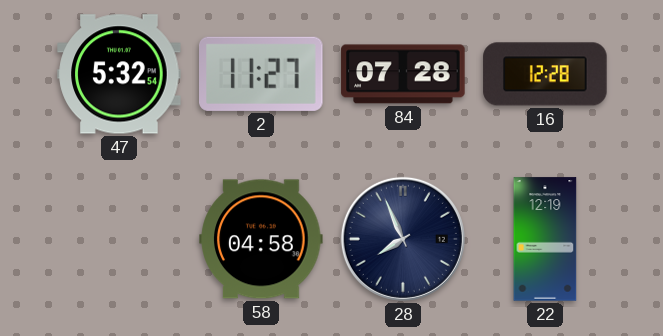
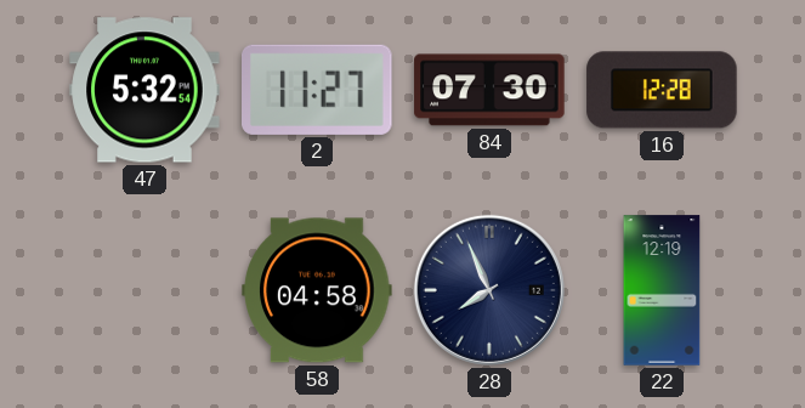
84: 07:28 -> 07:30 (489, 90)
